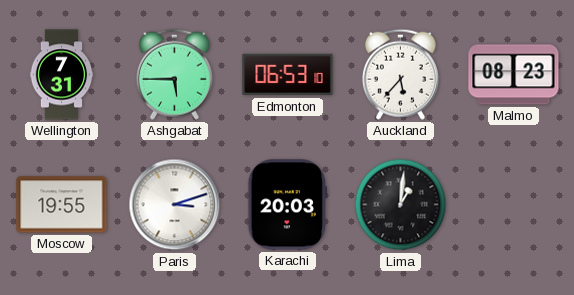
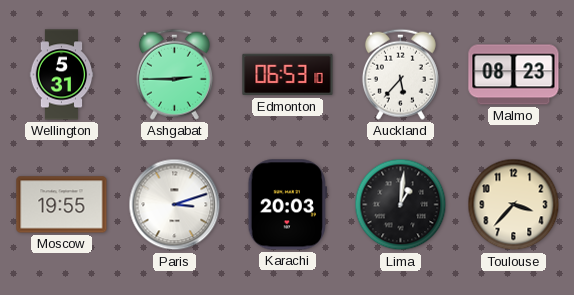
Wellington: 7:31 -> 5:31 (62, 75)
Ashgabat: 5:45 -> 2:45 (174, 74)
Toulouse: none -> 3:37 (514, 205)
